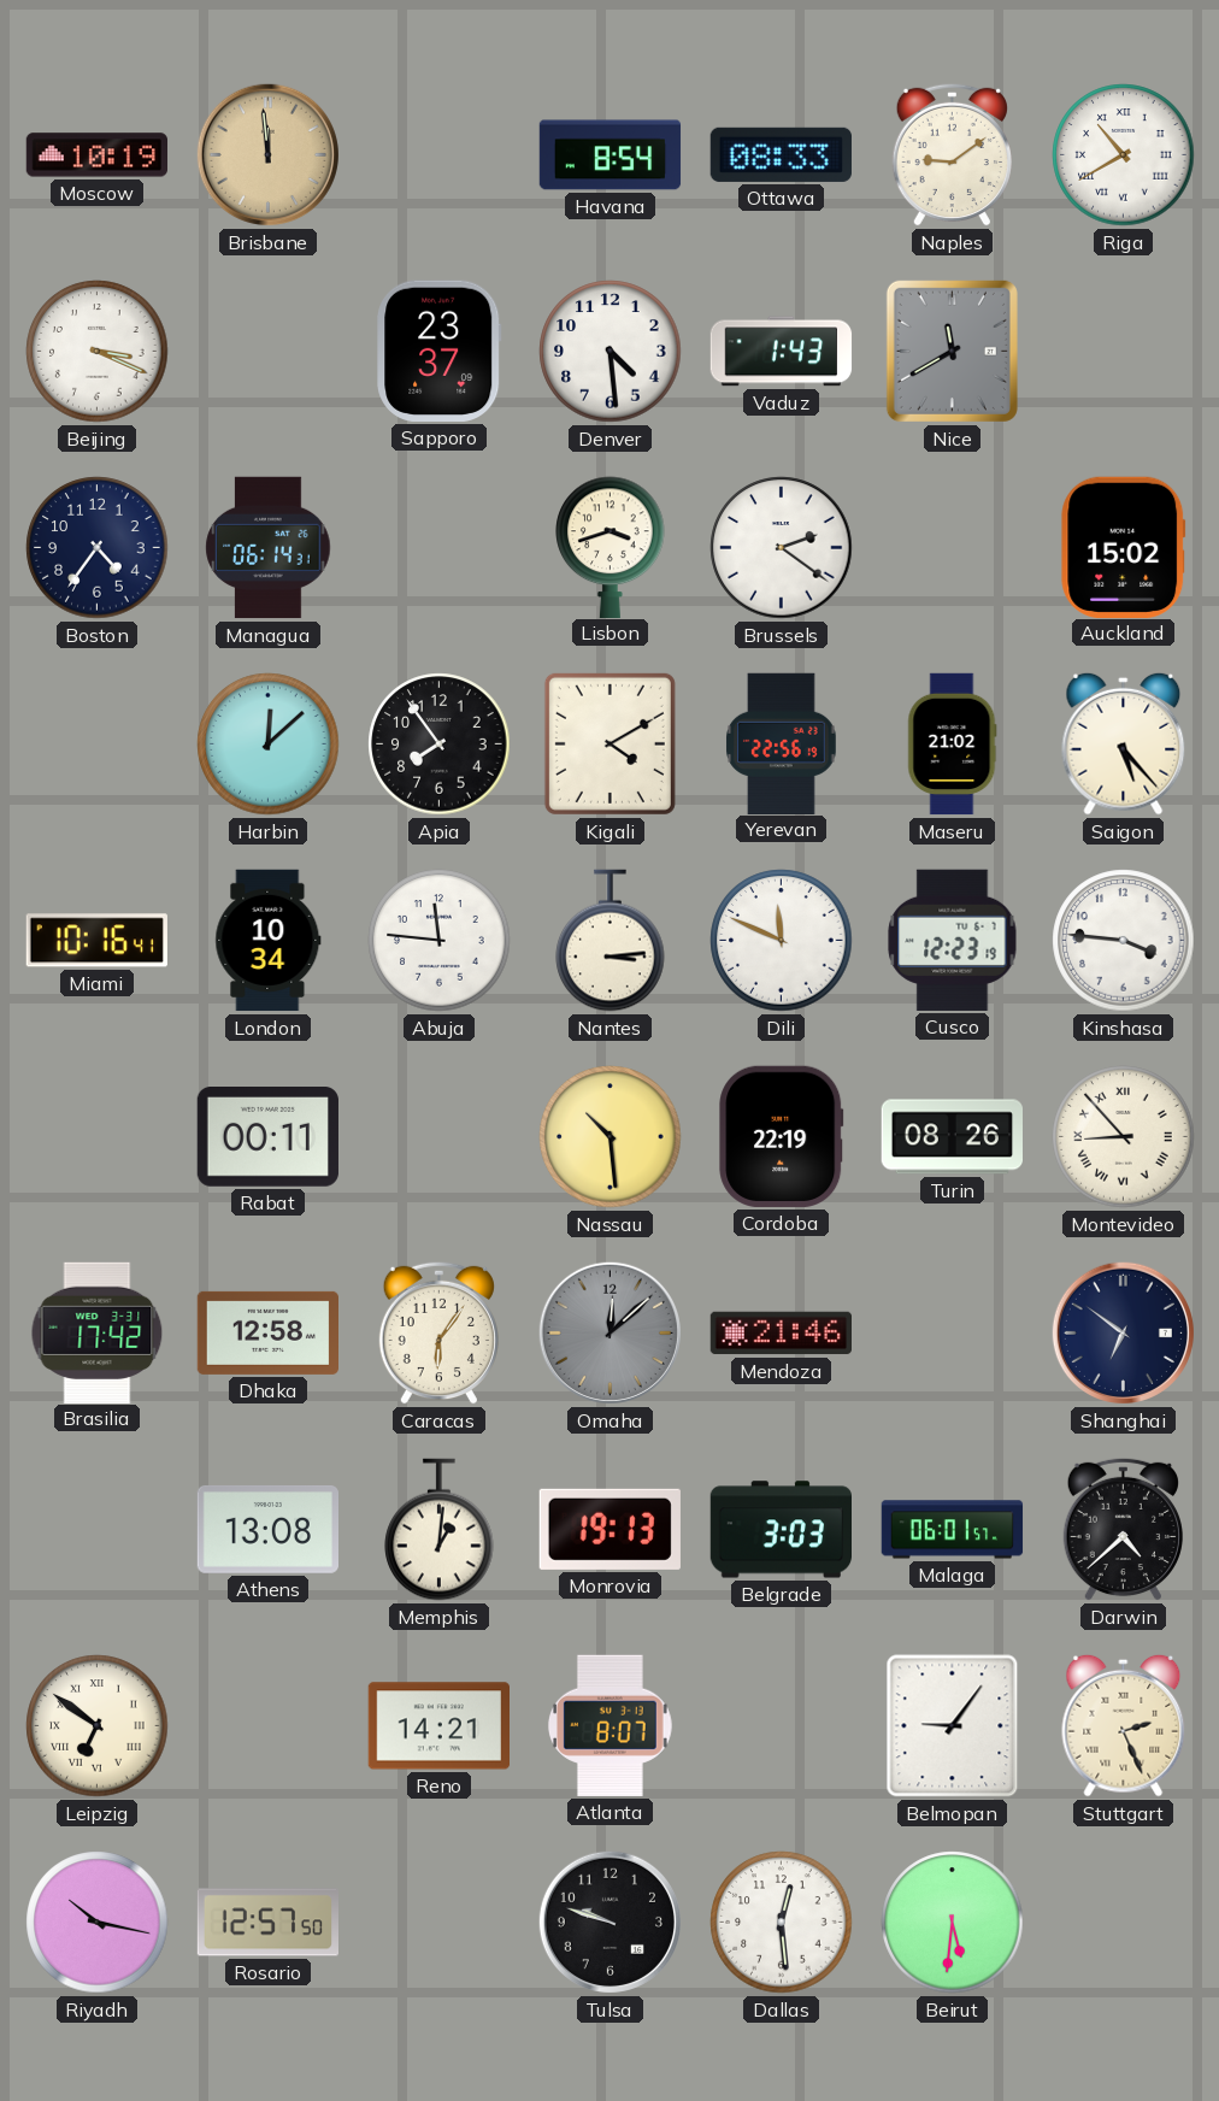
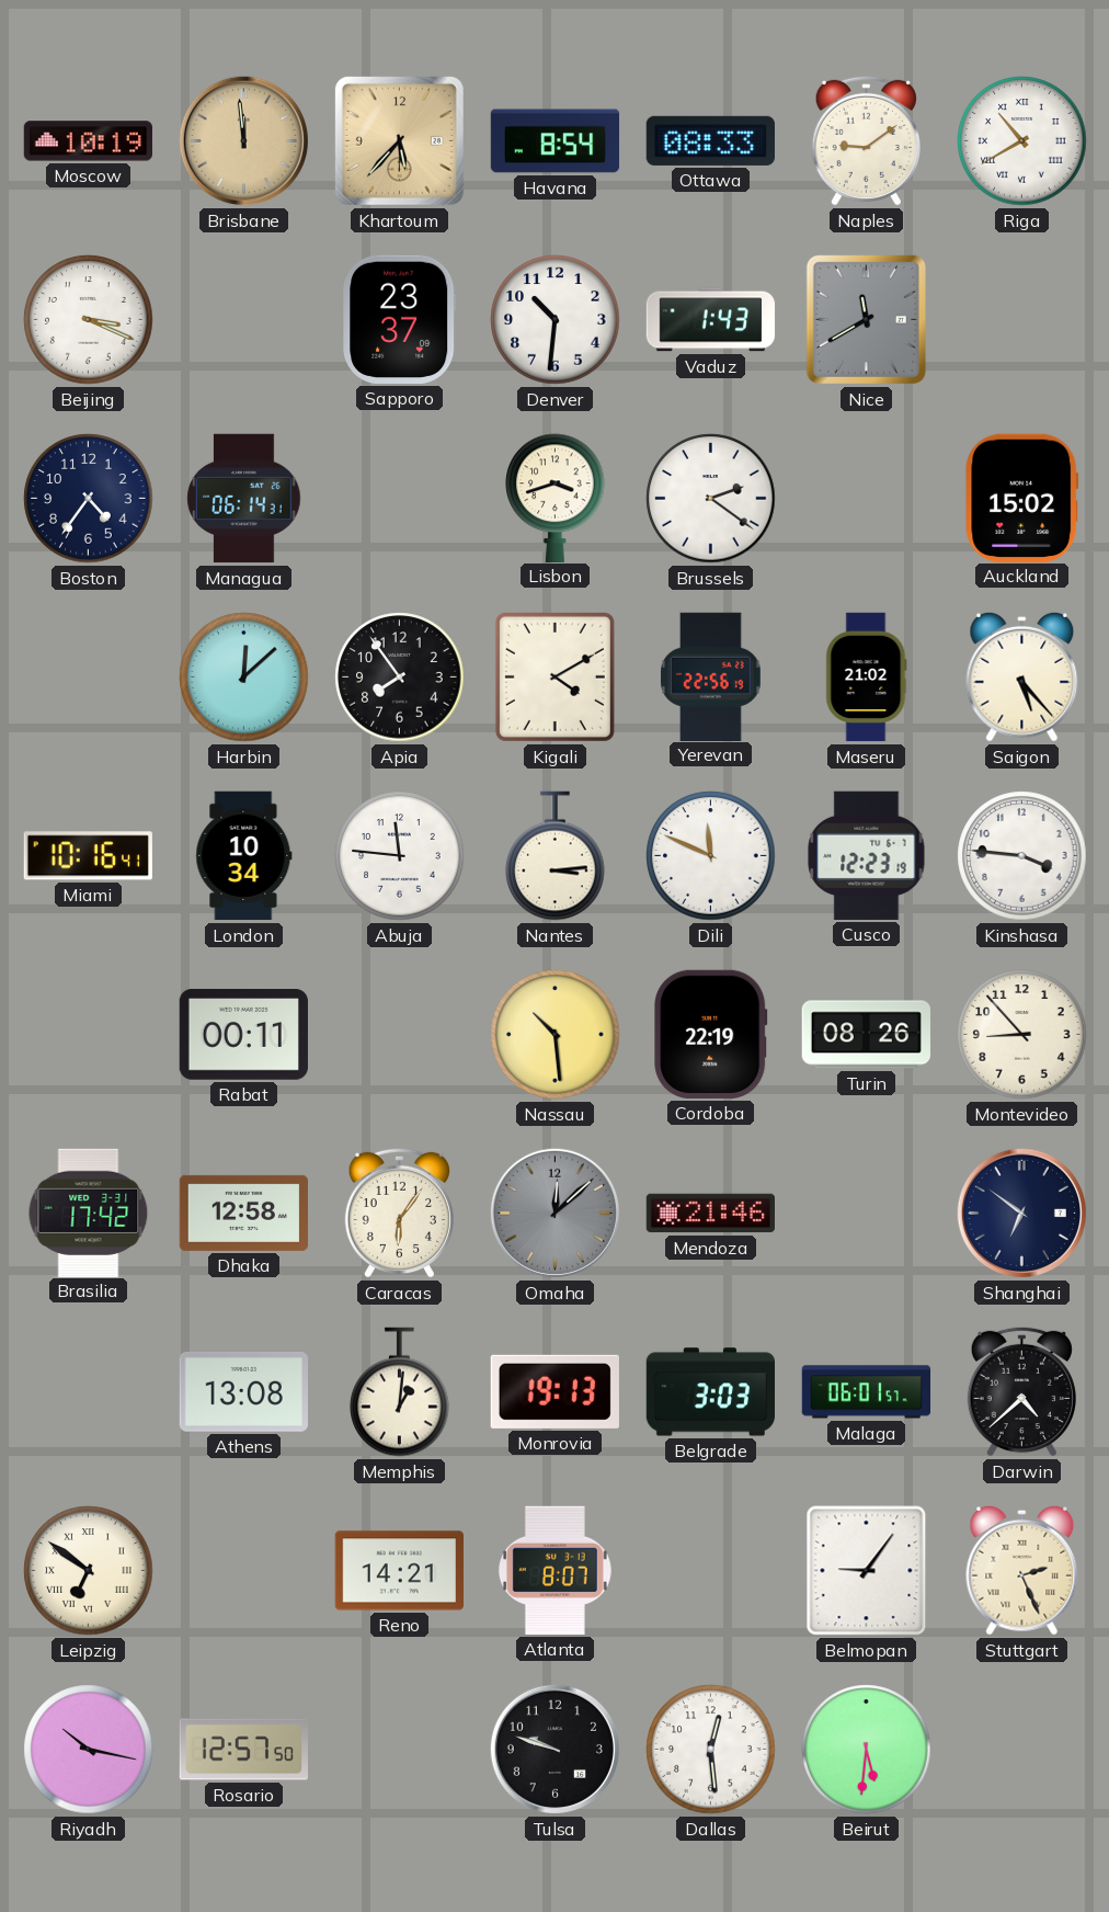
Khartoum: none -> 5:37 (399, 140)
Denver: 4:29 -> 10:31 (556, 320)
Montevideo numerals: Roman -> Arabic (1022, 1035)
